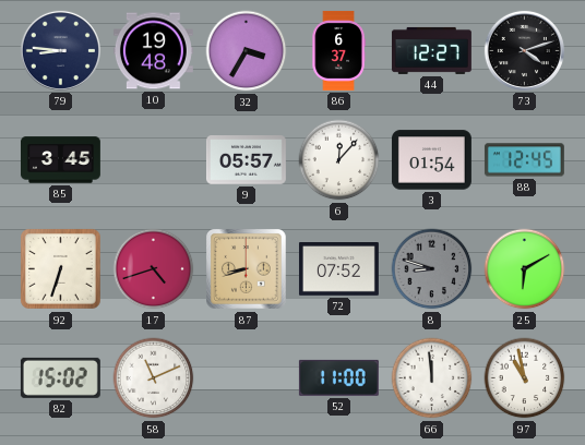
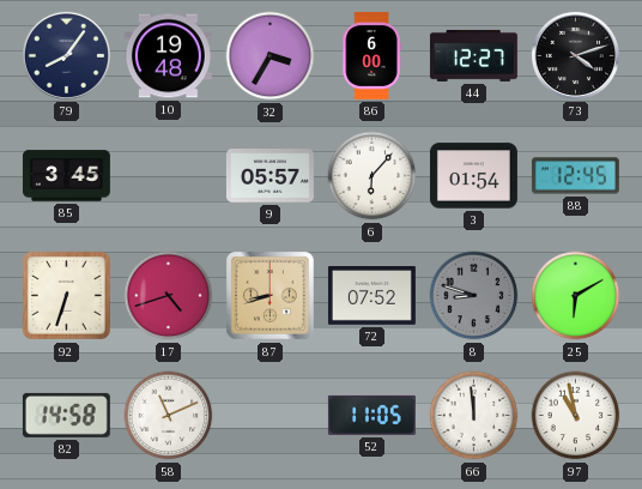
79: 8:46 -> 8:06 (66, 55)
86: 6:37 -> 6:00 (371, 55)
6: 12:07 -> 6:07 (373, 176)
82: 15:02 -> 14:58 (66, 415)
52: 11:00 -> 11:05 (371, 415)
